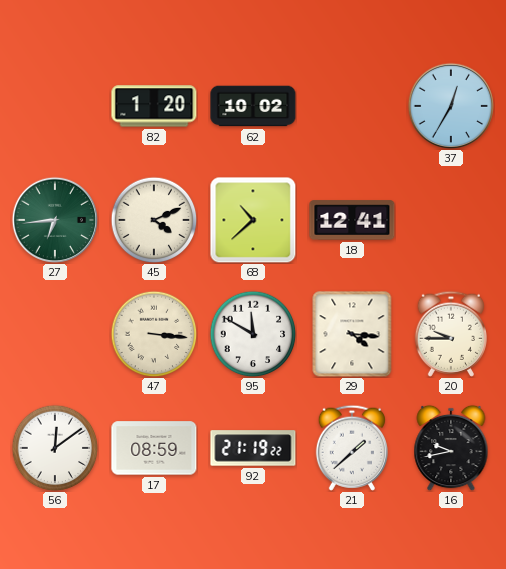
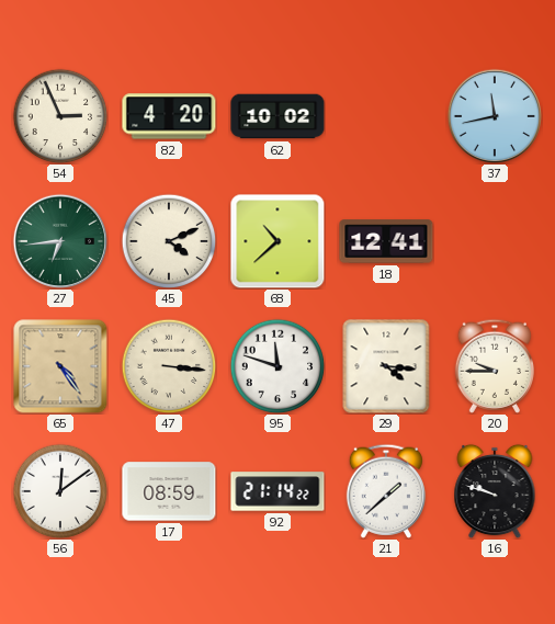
54: none -> 2:56 (60, 116)
82: 1:20 -> 4:20 (169, 116)
37: 12:35 -> 11:43 (494, 115)
65: none -> 4:24 (60, 366)
95: 11:50 -> 11:48 (277, 366)
92: 21:19 -> 21:14 (277, 491)
16: 9:43 -> 9:48 (495, 491)
